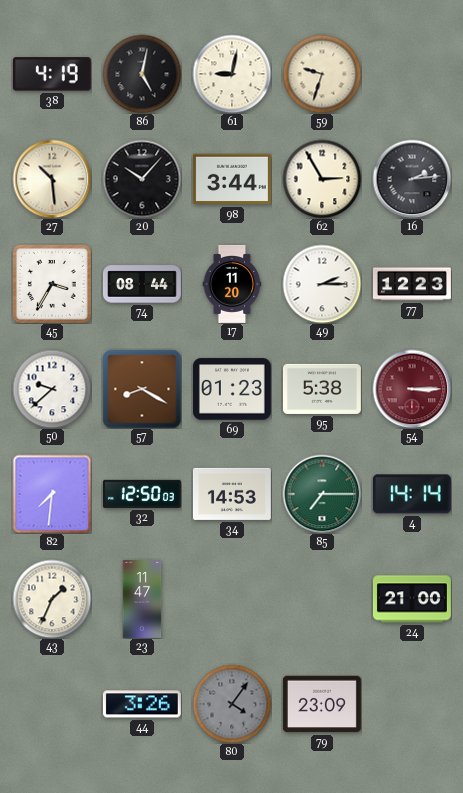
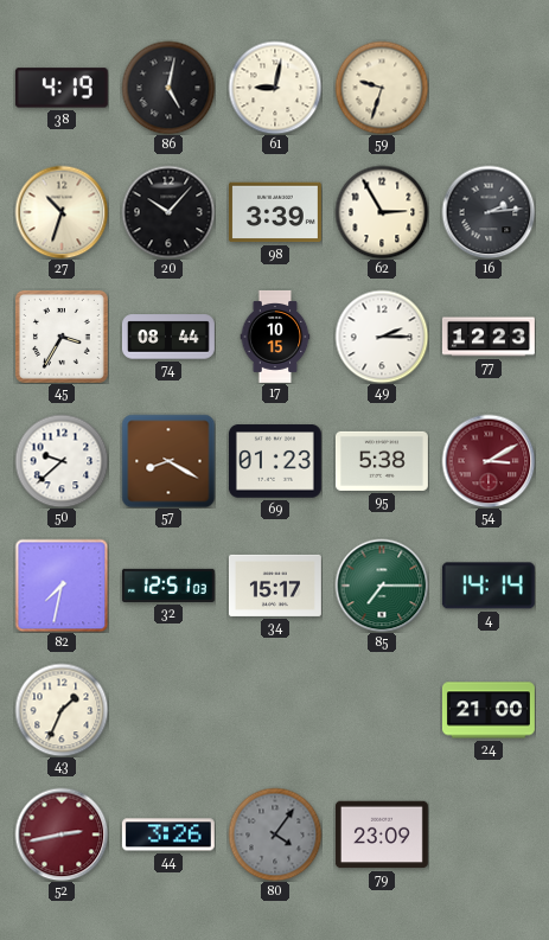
27: 10:29 -> 10:33 (62, 212)
98: 3:44 -> 3:39 (275, 212)
17: 11:20 -> 10:15 (275, 337)
54: 3:15 -> 3:10 (489, 461)
82: 7:31 -> 7:32 (62, 586)
32: 12:50 -> 12:51 (168, 586)
34: 14:53 -> 15:17 (275, 586)
23: 11:47 -> none (142, 600)
52: none -> 2:43 (62, 835)
